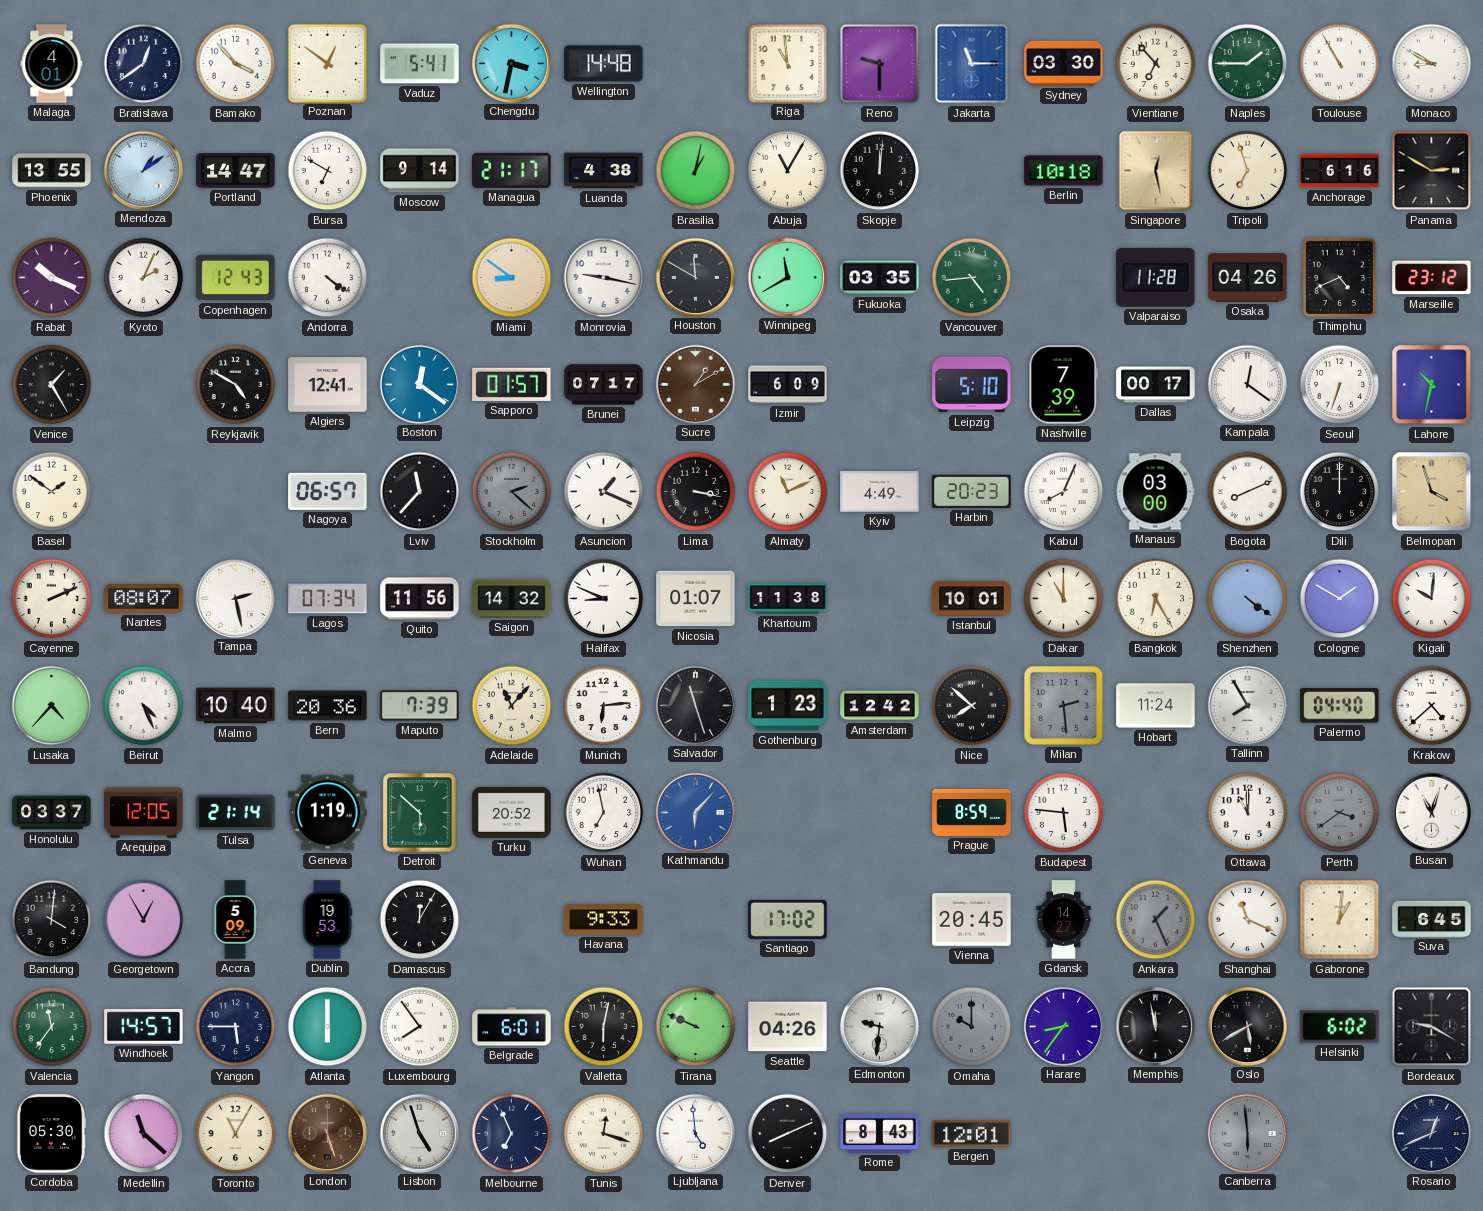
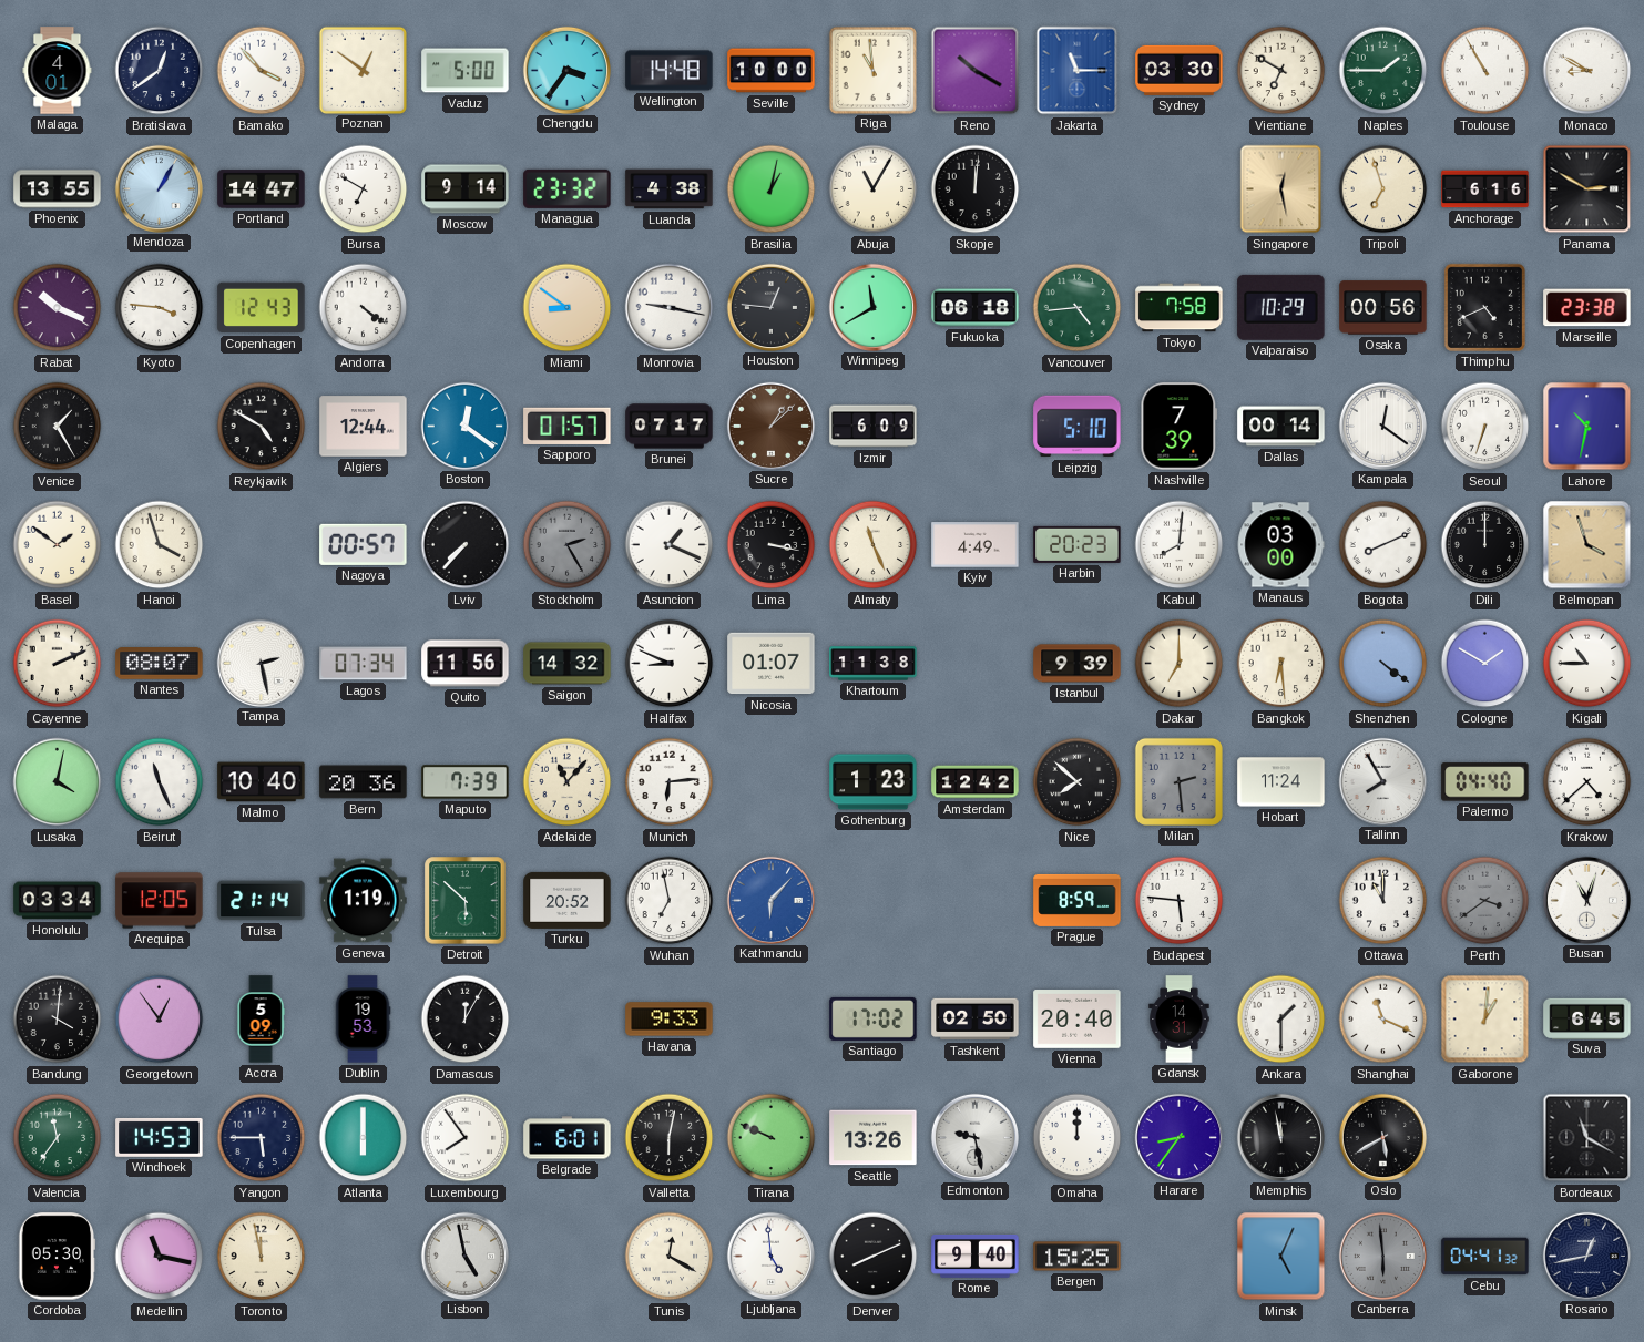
Vaduz: 5:41 -> 5:00 (466, 71)
Chengdu: 3:32 -> 3:36 (566, 70)
Seville: none -> 10:00 (772, 71)
Reno: 9:30 -> 10:20 (976, 71)
Vientiane: 6:53 -> 6:50 (1281, 71)
Mendoza: 1:09 -> 1:05 (159, 188)
Managua: 21:17 -> 23:32 (568, 188)
Berlin: 10:18 -> none (1064, 171)
Kyoto: 2:04 -> 3:46 (160, 308)
Houston: 11:50 -> 12:46 (770, 307)
Fukuoka: 03:35 -> 06:18 (976, 308)
Tokyo: none -> 7:58 (1180, 308)
Valparaiso: 11:28 -> 10:29 (1281, 307)
Osaka: 04:26 -> 00:56 (1383, 308)
Marseille: 23:12 -> 23:38 (1587, 308)
Algiers: 12:41 -> 12:44 (364, 427)
Sucre: 1:10 -> 1:08 (770, 426)
Dallas: 00:17 -> 00:14 (1281, 427)
Hanoi: none -> 3:57 (160, 545)
Nagoya: 06:57 -> 00:57 (364, 544)
Lviv: 11:37 -> 7:37 (466, 545)
Stockholm: 2:22 -> 2:25 (568, 545)
Almaty: 11:11 -> 11:26 (874, 545)
Kabul: 8:04 -> 8:01 (1180, 545)
Istanbul: 10:01 -> 9:39 (1078, 664)
Dakar: 11:00 -> 7:00 (1180, 664)
Bangkok: 6:25 -> 6:29 (1281, 664)
Kigali: 10:01 -> 10:45 (1587, 664)
Lusaka: 4:37 -> 4:02 (58, 782)
Beirut: 4:26 -> 11:26 (160, 782)
Salvador: 11:27 -> none (695, 705)
Honolulu: 03:37 -> 03:34 (58, 901)
Georgetown: 12:55 -> 12:54 (160, 1020)
Tashkent: none -> 02:50 (976, 1020)
Vienna: 20:45 -> 20:40 (1078, 1020)
Gdansk: 14:27 -> 14:31 (1180, 1020)
Ankara: 1:26 -> 1:30 (1281, 1020)
Ankara dial: grey -> white (1281, 1020)
Windhoek: 14:57 -> 14:53 (160, 1137)
Seattle: 04:26 -> 13:26 (874, 1138)
Edmonton: 9:31 -> 9:28 (974, 1137)
Omaha: 10:00 -> 12:00 (1078, 1138)
Omaha dial: grey -> white (1078, 1138)
Helsinki: 6:02 -> none (1340, 1027)
Bordeaux: 9:20 -> 11:20 (1587, 1138)
Medellin: 11:22 -> 11:17 (160, 1257)
Toronto: 11:05 -> 11:58 (262, 1257)
London: 5:27 -> none (327, 1133)
Lisbon: 4:57 -> 4:58 (464, 1256)
Melbourne: 6:56 -> none (512, 1134)
Tunis: 12:18 -> 12:20 (670, 1257)
Rome: 8:43 -> 9:40 (976, 1257)
Bergen: 12:01 -> 15:25 (1078, 1257)
Minsk: none -> 5:04 (1281, 1257)
Cebu: none -> 04:41 (1485, 1257)
Rosario: 12:41 -> 12:43 (1586, 1256)
